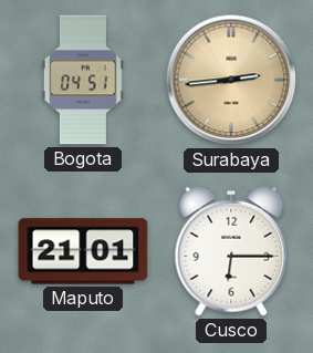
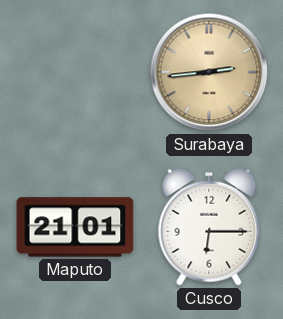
Bogota: 04:51 -> none (83, 80)
